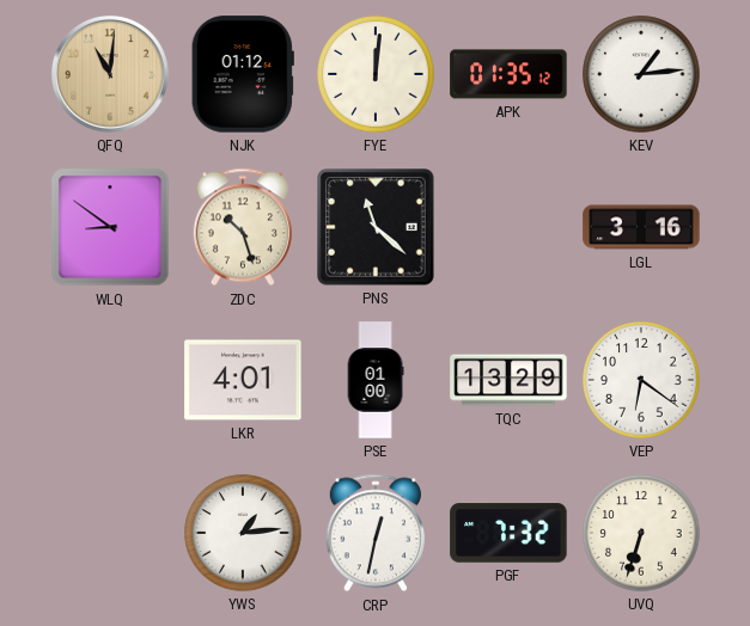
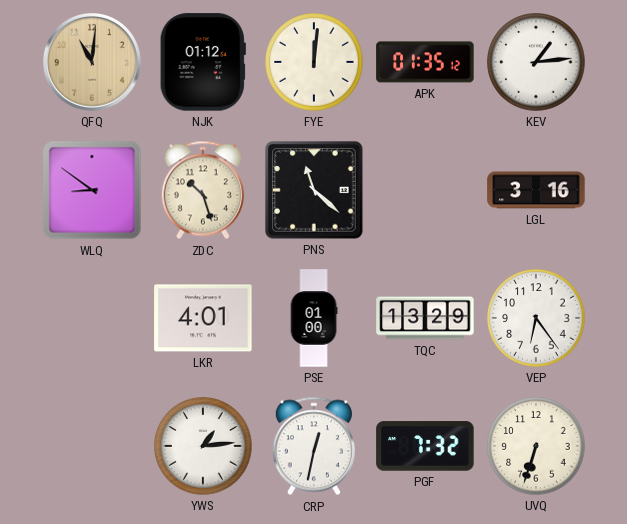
VEP: 6:21 -> 6:24 (536, 318)
